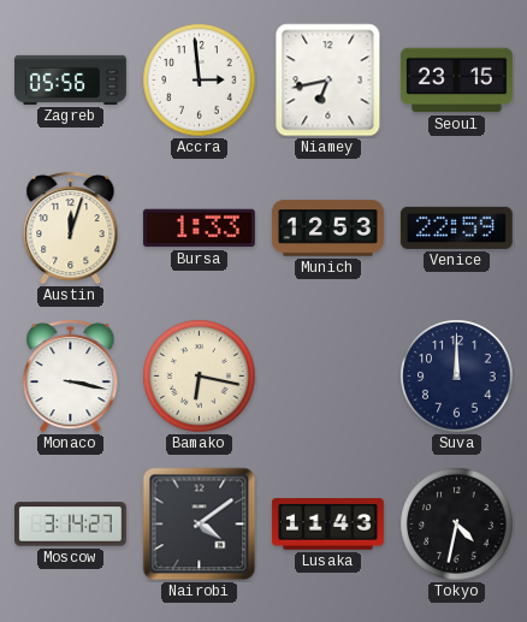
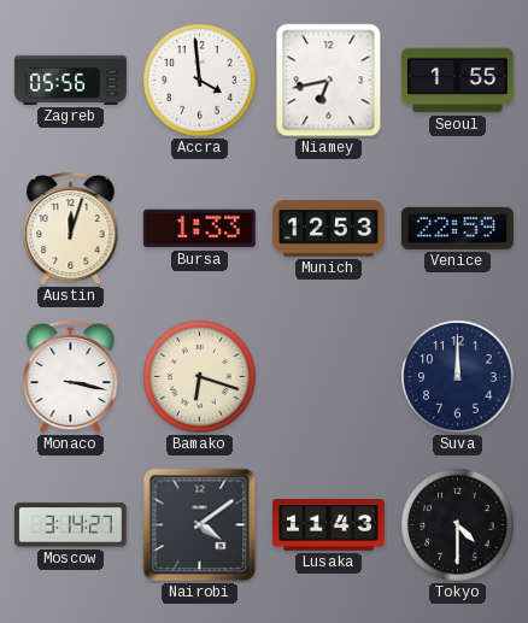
Accra: 2:59 -> 3:59 (200, 81)
Seoul: 23:15 -> 1:55 (457, 81)
Bamako: 6:17 -> 6:18 (200, 377)
Tokyo: 4:32 -> 4:30 (458, 525)
